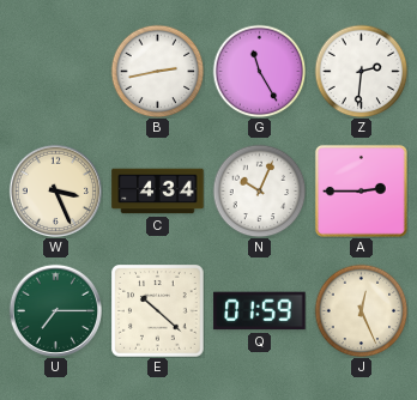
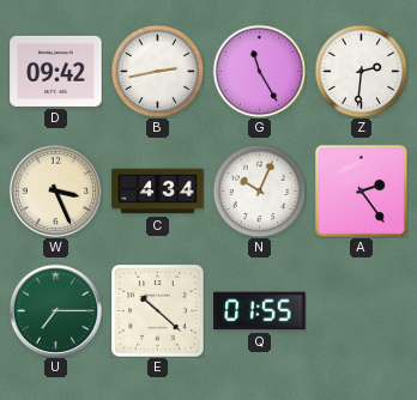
D: none -> 09:42 (56, 71)
A: 2:45 -> 2:24 (361, 190)
Q: 01:59 -> 01:55 (260, 311)
J: 12:26 -> none (361, 310)
